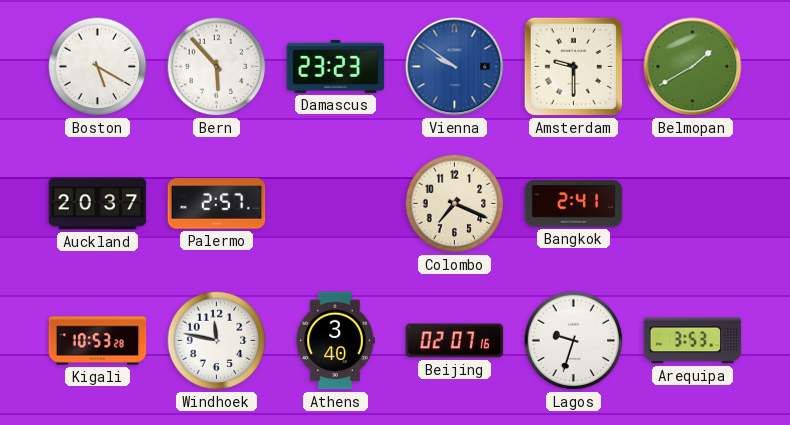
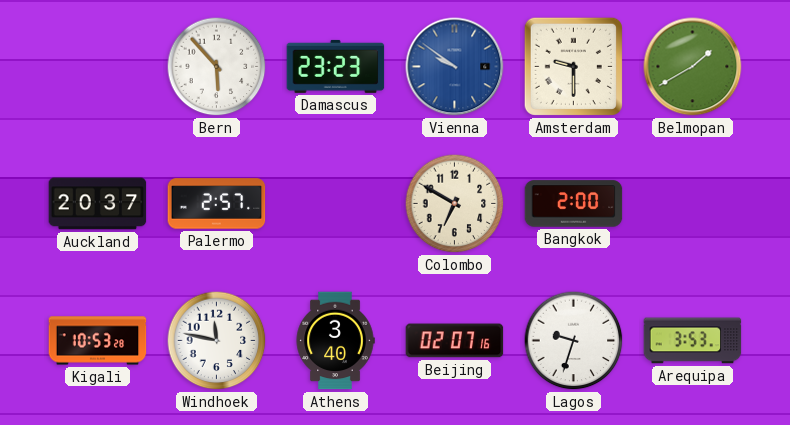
Boston: 5:20 -> none (98, 67)
Colombo: 7:19 -> 6:50 (455, 204)
Bangkok: 2:41 -> 2:00 (574, 204)
